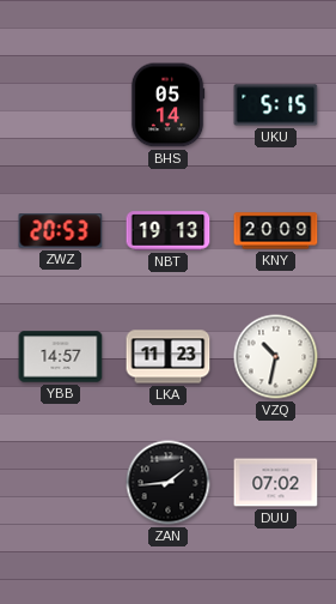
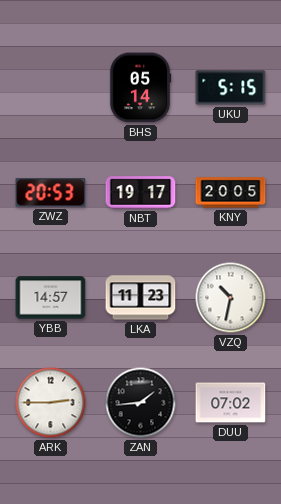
NBT: 19:13 -> 19:17 (141, 193)
KNY: 20:09 -> 20:05 (231, 193)
ARK: none -> 2:45 (51, 403)
